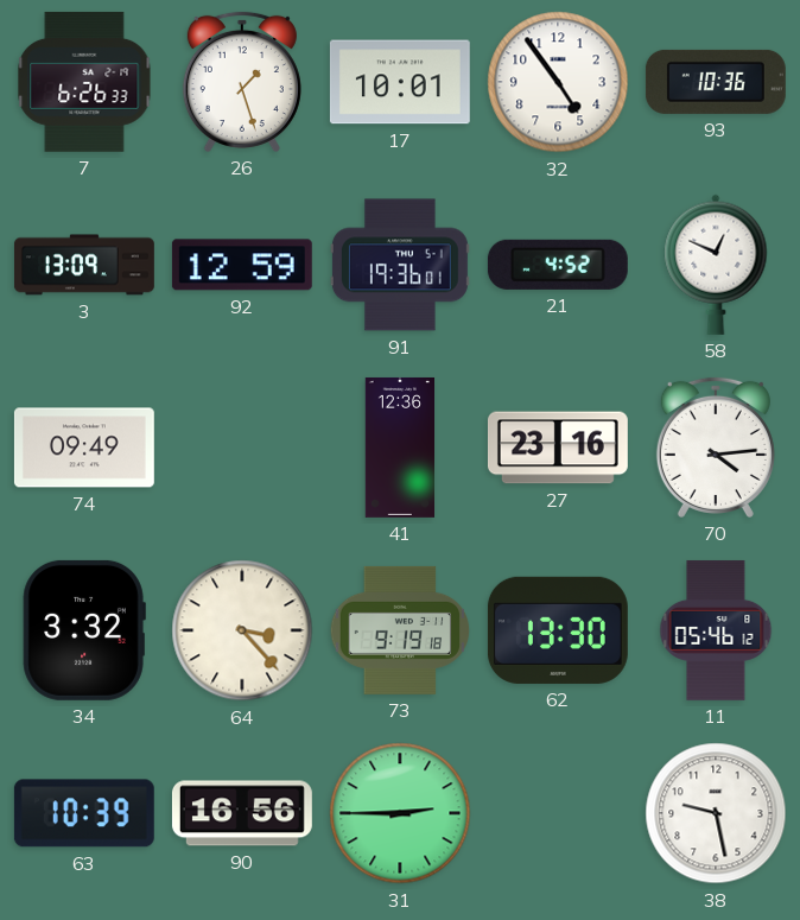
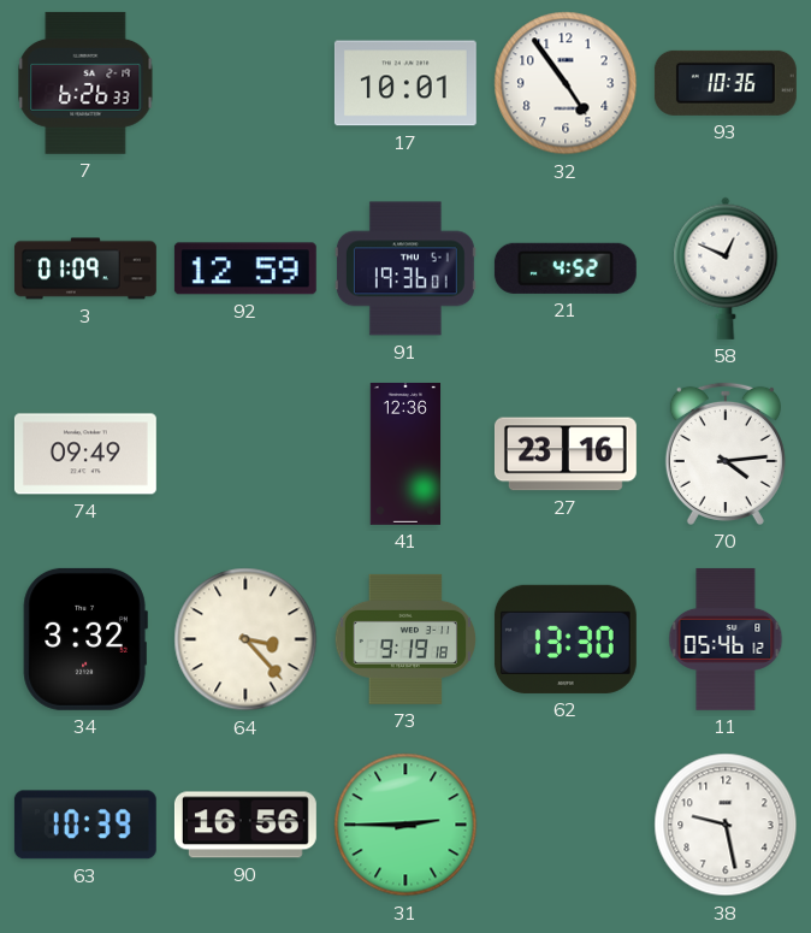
26: 1:27 -> none (242, 82)
3: 13:09 -> 01:09 (85, 268)
